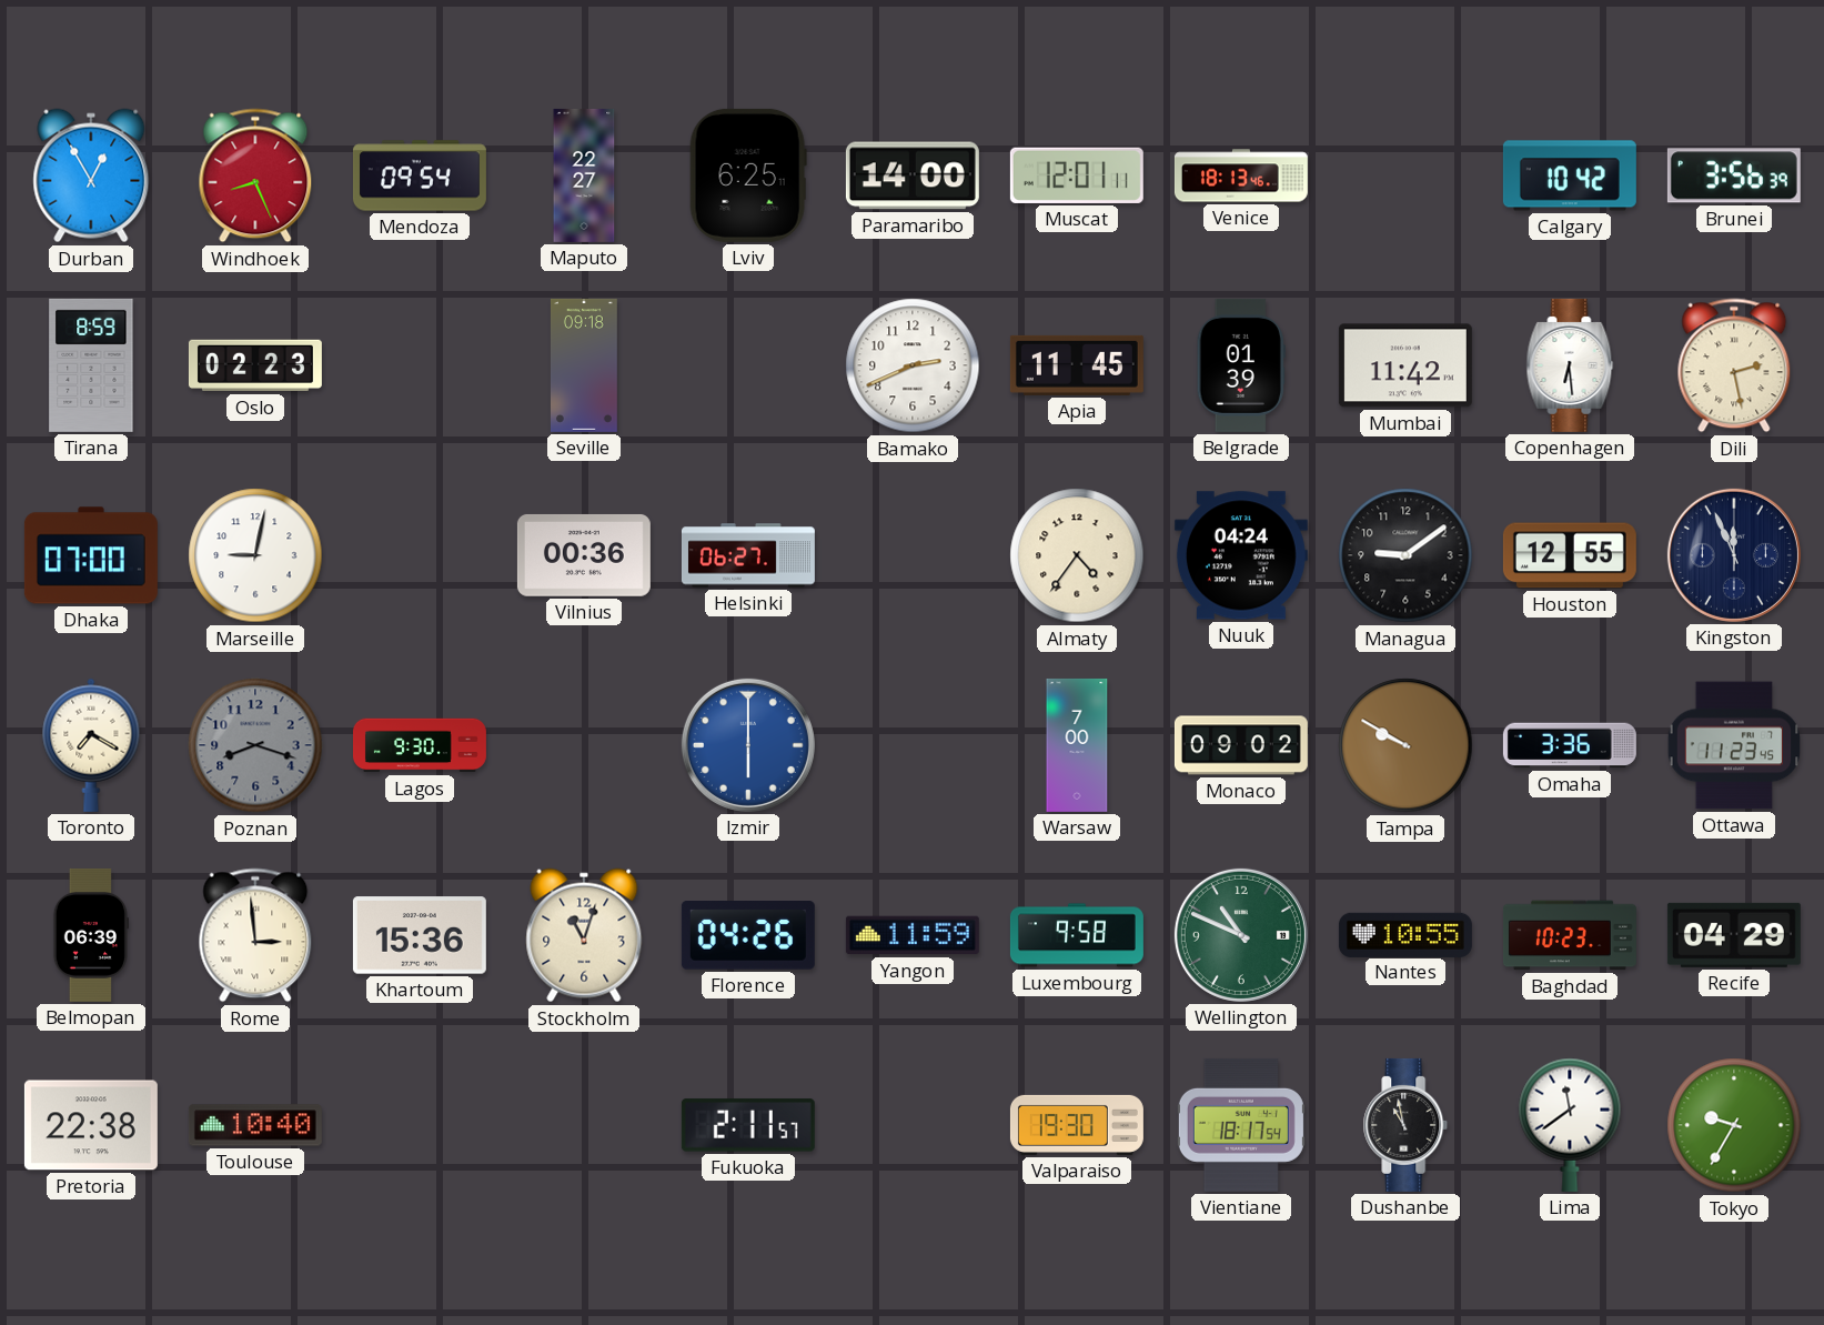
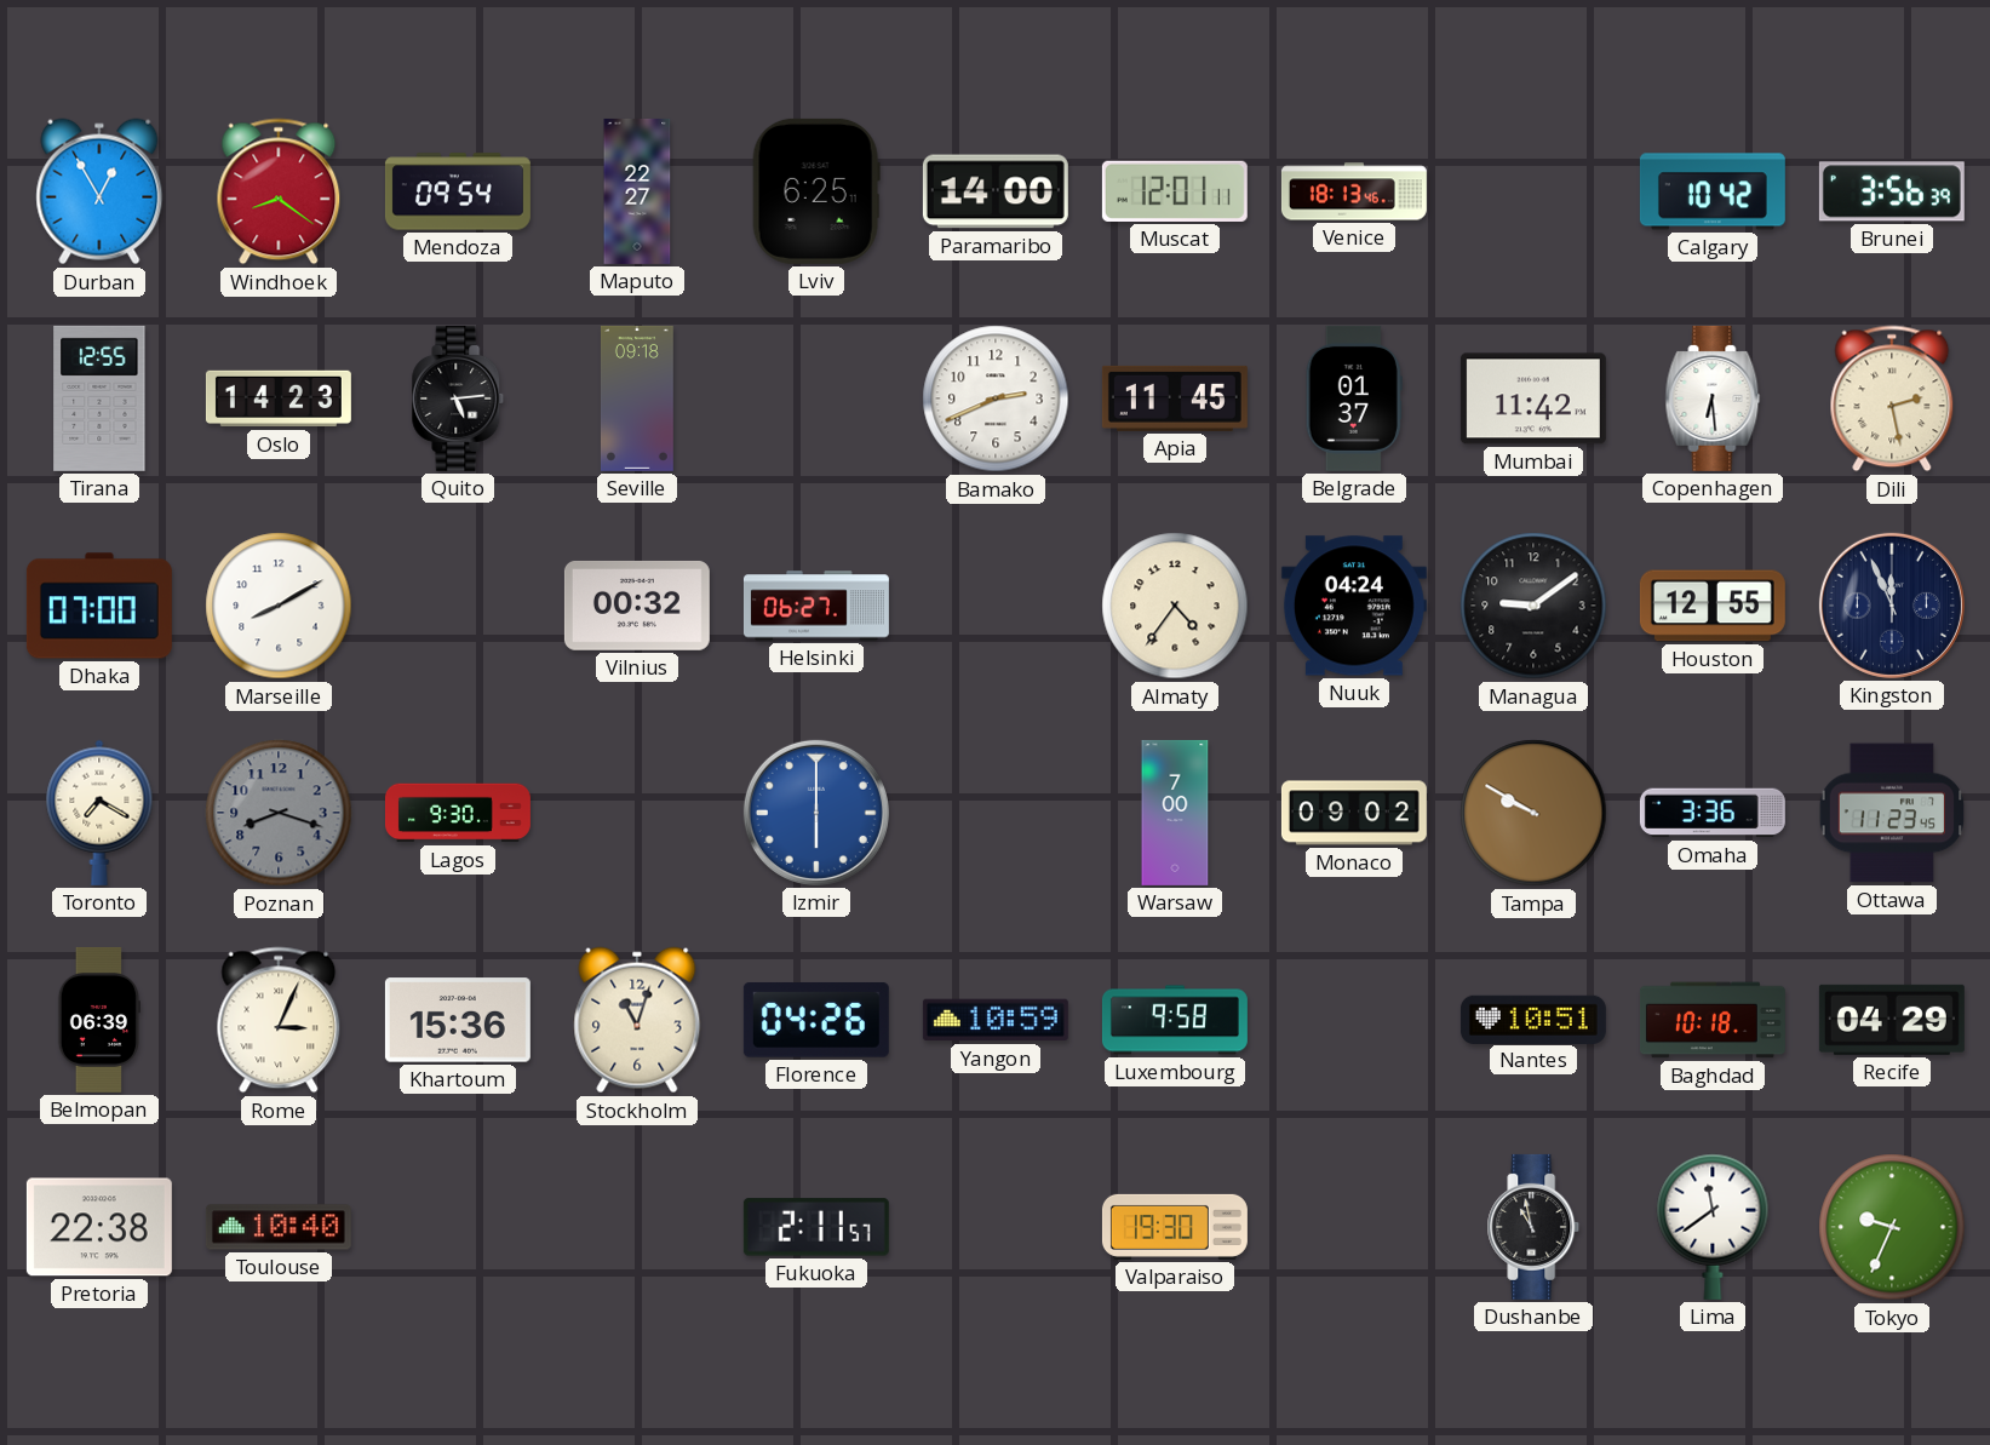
Windhoek: 8:26 -> 8:21 (279, 191)
Tirana: 8:59 -> 12:55 (99, 398)
Oslo: 02:23 -> 14:23 (279, 398)
Quito: none -> 5:14 (458, 398)
Belgrade: 01:39 -> 01:37 (1354, 398)
Marseille: 9:02 -> 8:10 (279, 606)
Vilnius: 00:36 -> 00:32 (637, 606)
Rome: 2:59 -> 3:04 (279, 1020)
Yangon: 11:59 -> 10:59 (996, 1020)
Wellington: 10:49 -> none (1241, 935)
Nantes: 10:55 -> 10:51 (1533, 1019)
Baghdad: 10:23 -> 10:18 (1713, 1020)
Vientiane: 18:17 -> none (1241, 1125)
Tokyo: 9:35 -> 9:34 (1892, 1227)
